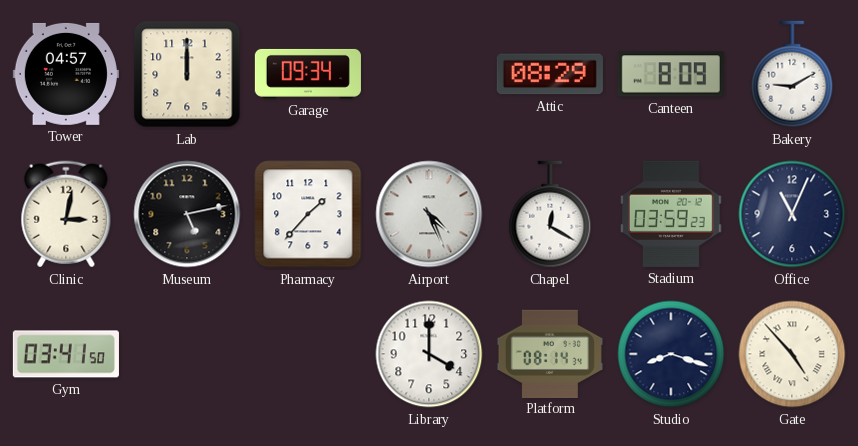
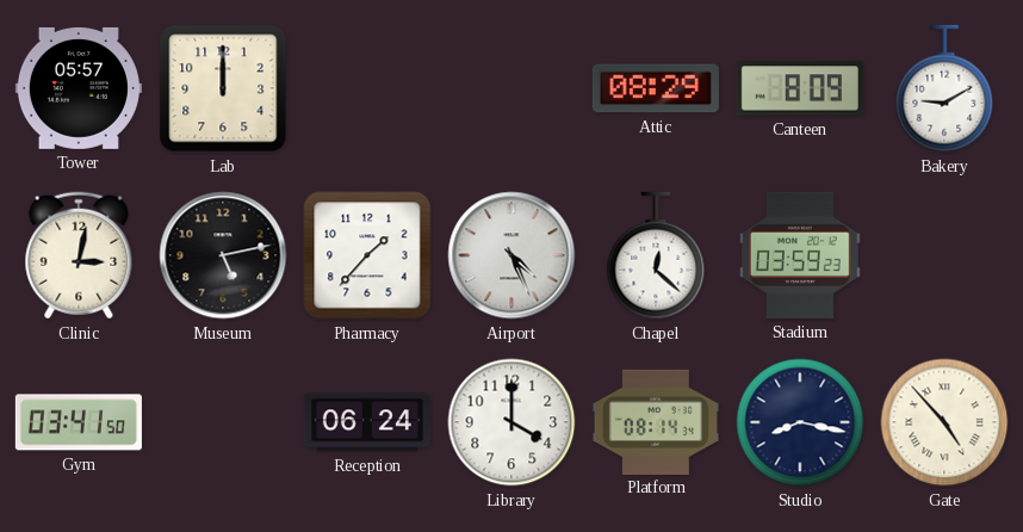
Tower: 04:57 -> 05:57 (79, 88)
Garage: 09:34 -> none (308, 74)
Chapel: 12:20 -> 12:22 (656, 255)
Office: 11:04 -> none (792, 214)
Reception: none -> 06:24 (367, 422)
Studio: 8:18 -> 8:17 (800, 422)
